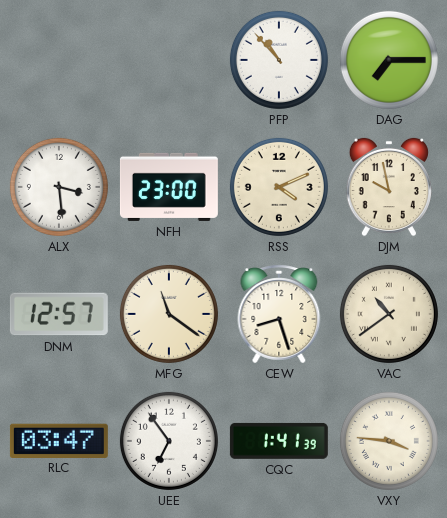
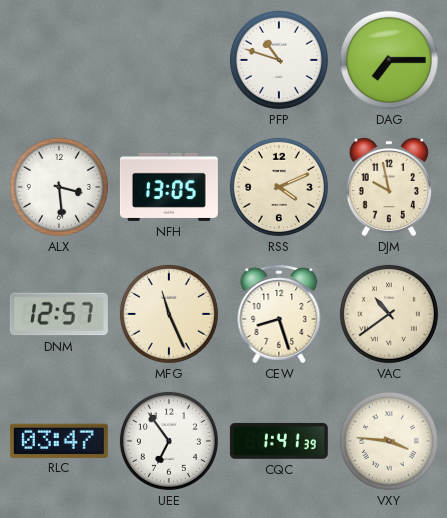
PFP: 10:53 -> 10:48 (279, 60)
NFH: 23:00 -> 13:05 (169, 187)
MFG: 11:21 -> 11:26 (169, 314)
